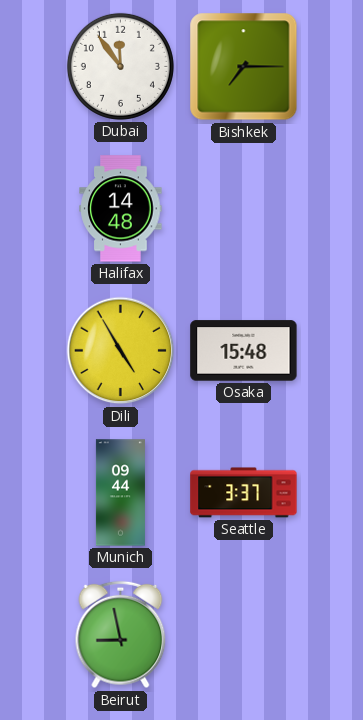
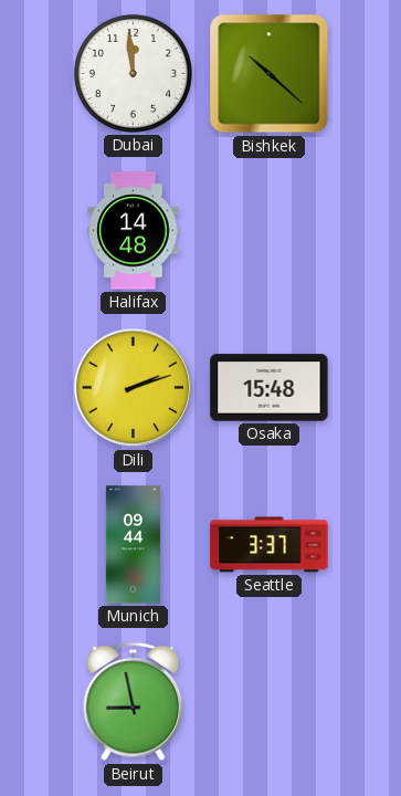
Dubai: 11:54 -> 11:59 (133, 73)
Bishkek: 7:15 -> 10:22 (270, 74)
Dili: 4:55 -> 2:12 (134, 388)
